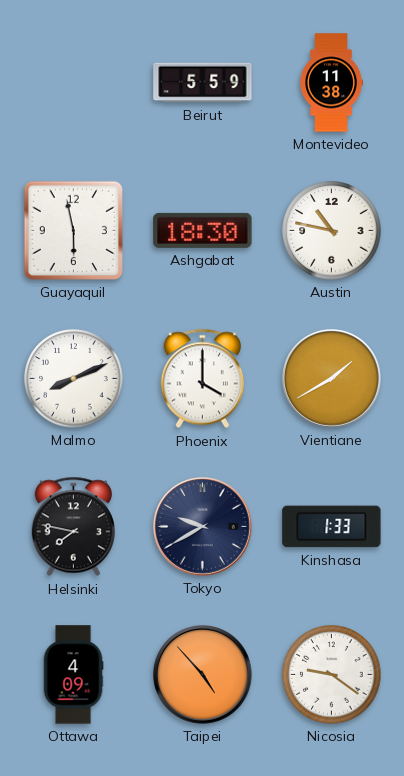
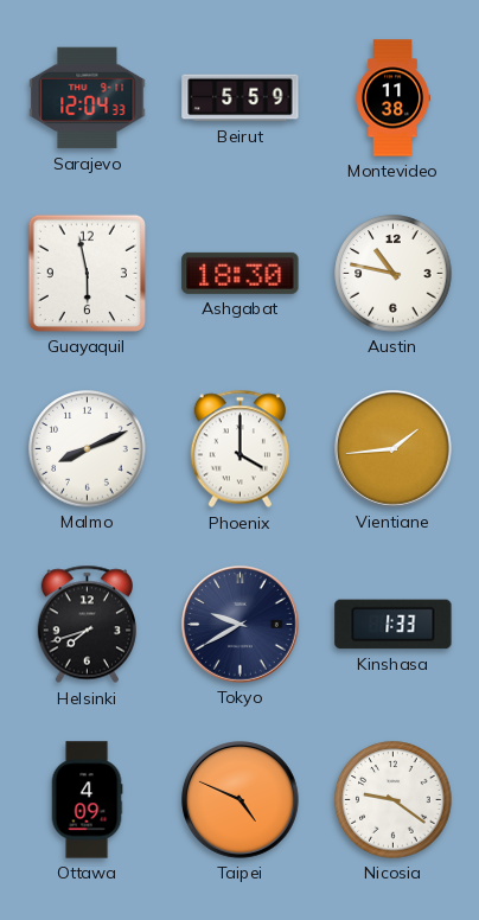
Sarajevo: none -> 12:04 (88, 98)
Vientiane: 1:40 -> 1:44 (394, 449)
Helsinki: 7:47 -> 7:42 (87, 625)
Taipei: 4:53 -> 4:49 (241, 800)
